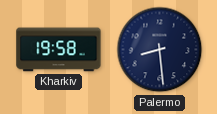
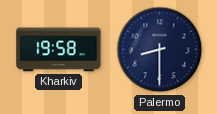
Palermo: 8:29 -> 8:30 (160, 50)
